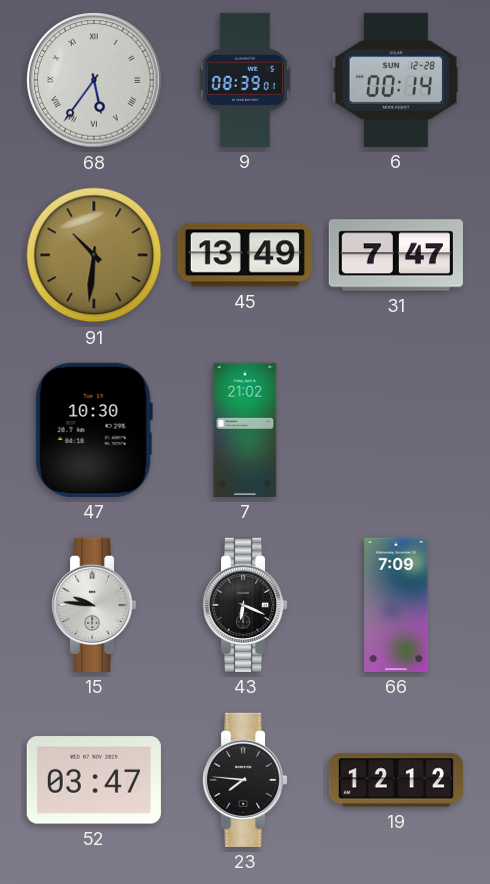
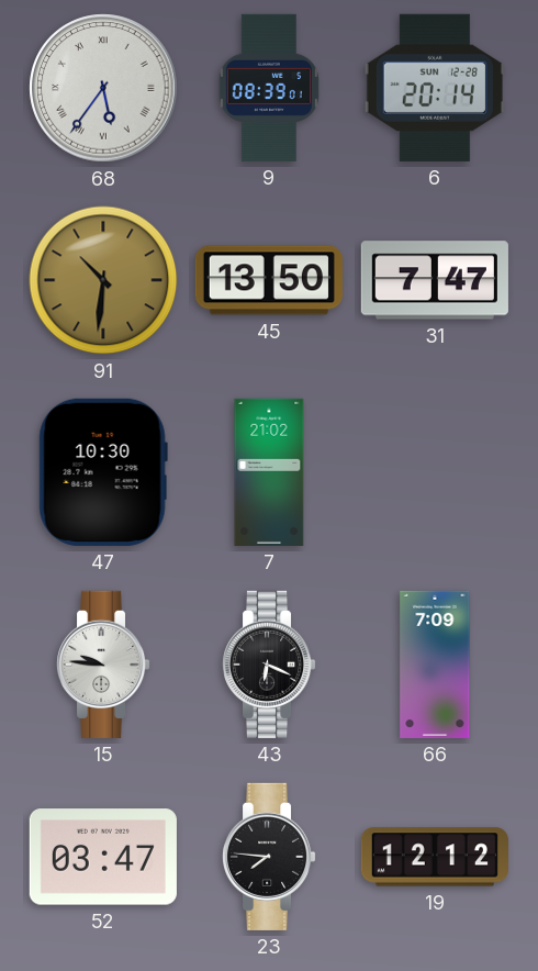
6: 00:14 -> 20:14 (435, 88)
45: 13:49 -> 13:50 (269, 280)
